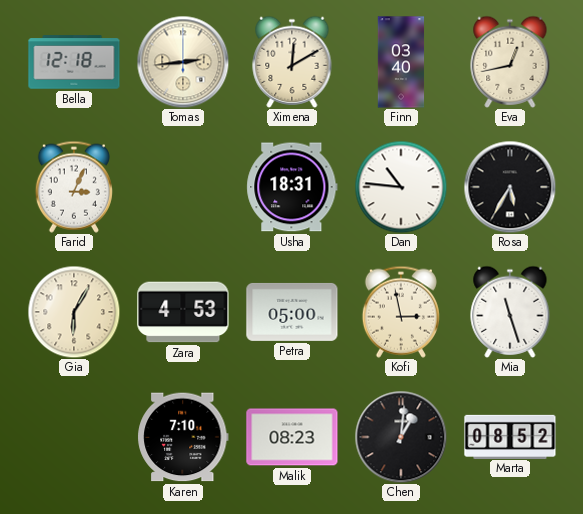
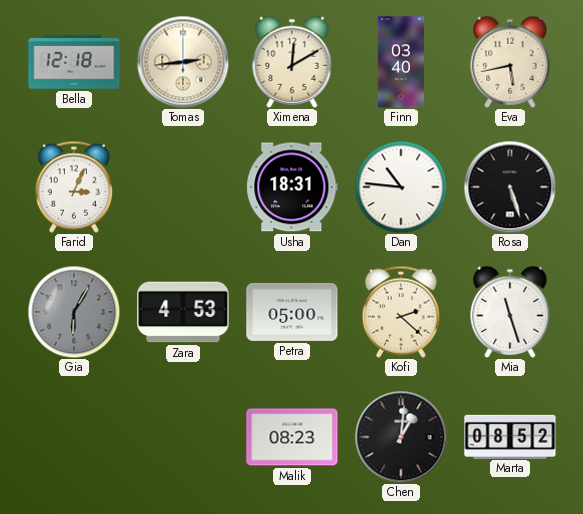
Eva: 12:43 -> 5:43 (510, 62)
Rosa: 5:35 -> 5:27 (510, 187)
Gia dial: cream -> grey (74, 312)
Kofi: 2:58 -> 2:22 (401, 312)
Karen: 7:10 -> none (184, 437)
